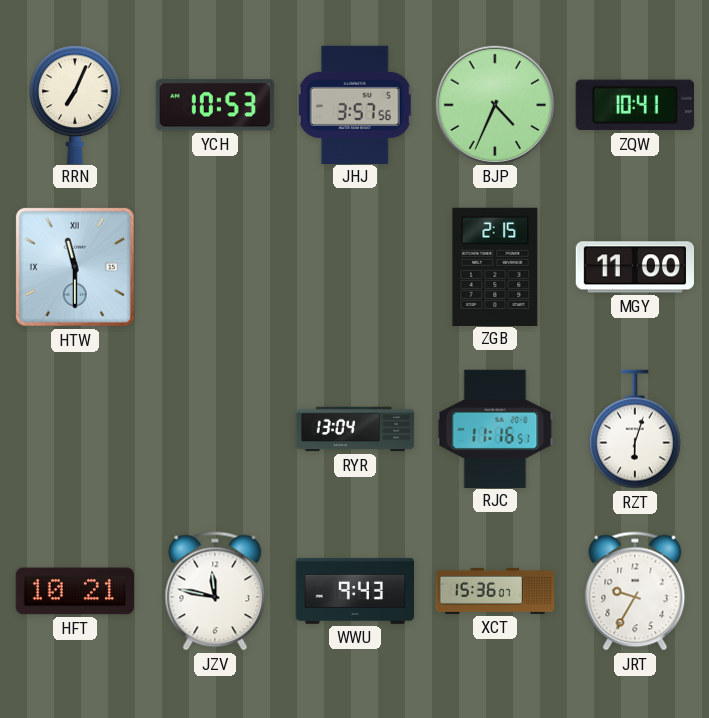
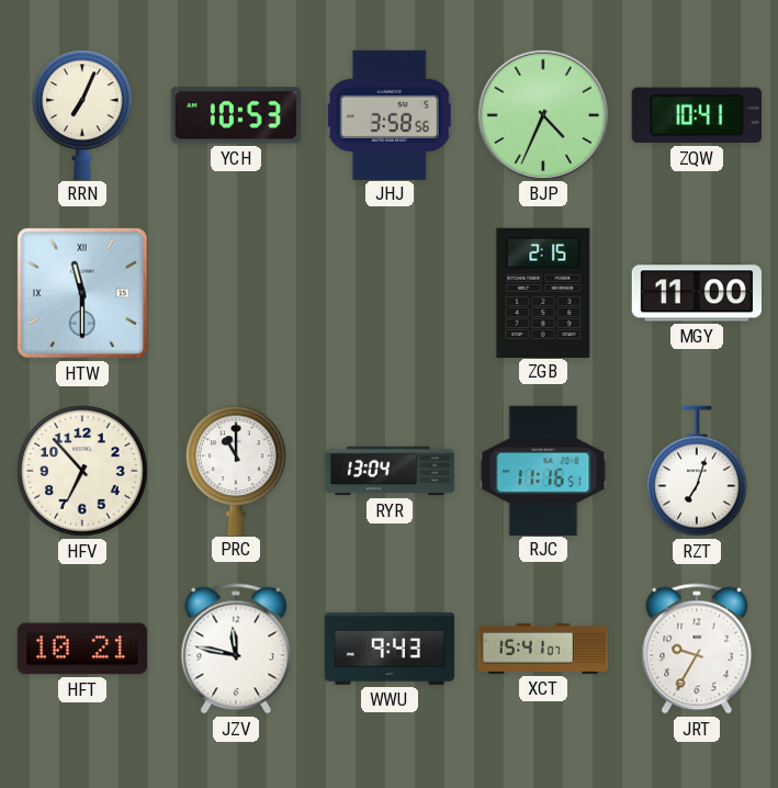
JHJ: 3:57 -> 3:58 (390, 114)
HFV: none -> 6:53 (82, 471)
PRC: none -> 11:00 (236, 470)
RZT: 6:03 -> 7:03 (697, 471)
XCT: 15:36 -> 15:41 (543, 649)
